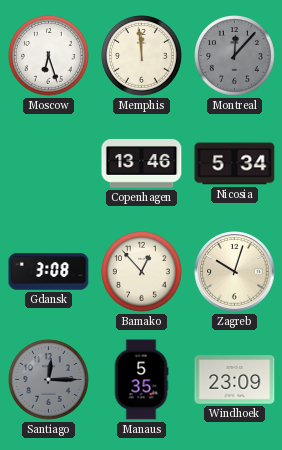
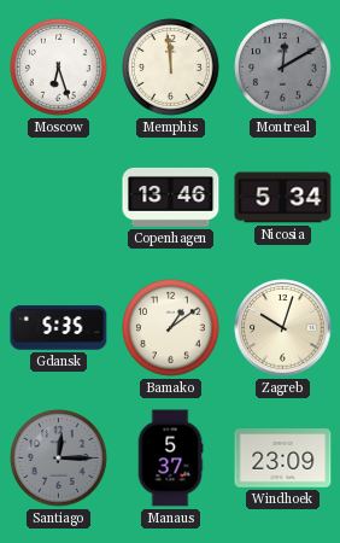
Montreal: 12:07 -> 12:10 (283, 68)
Gdansk: 3:08 -> 5:35 (59, 328)
Bamako: 12:53 -> 1:09 (171, 328)
Manaus: 5:35 -> 5:37 (170, 459)
